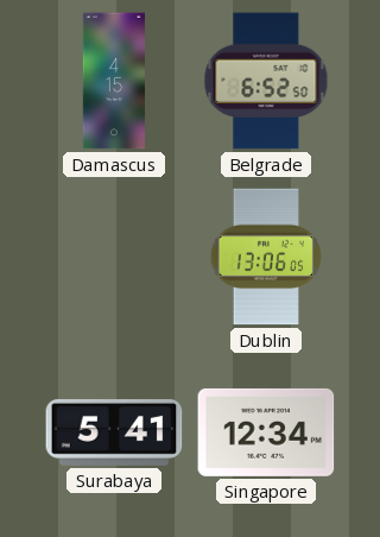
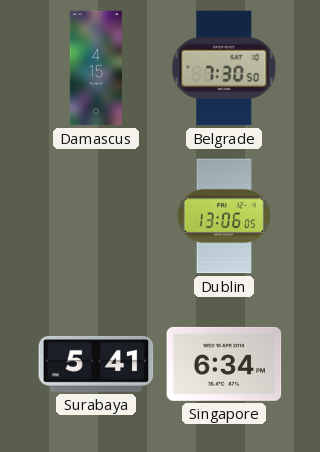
Belgrade: 6:52 -> 7:30 (224, 68)
Singapore: 12:34 -> 6:34 (224, 364)
